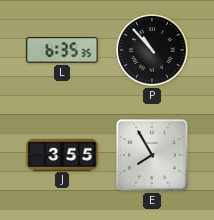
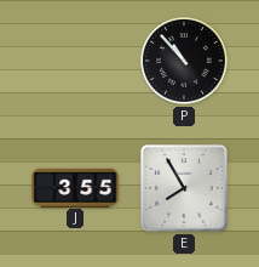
L: 6:35 -> none (62, 50)
